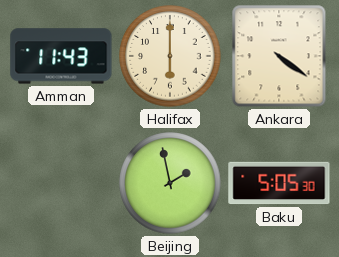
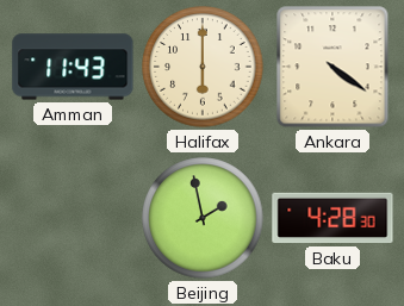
Baku: 5:05 -> 4:28 (332, 218)
